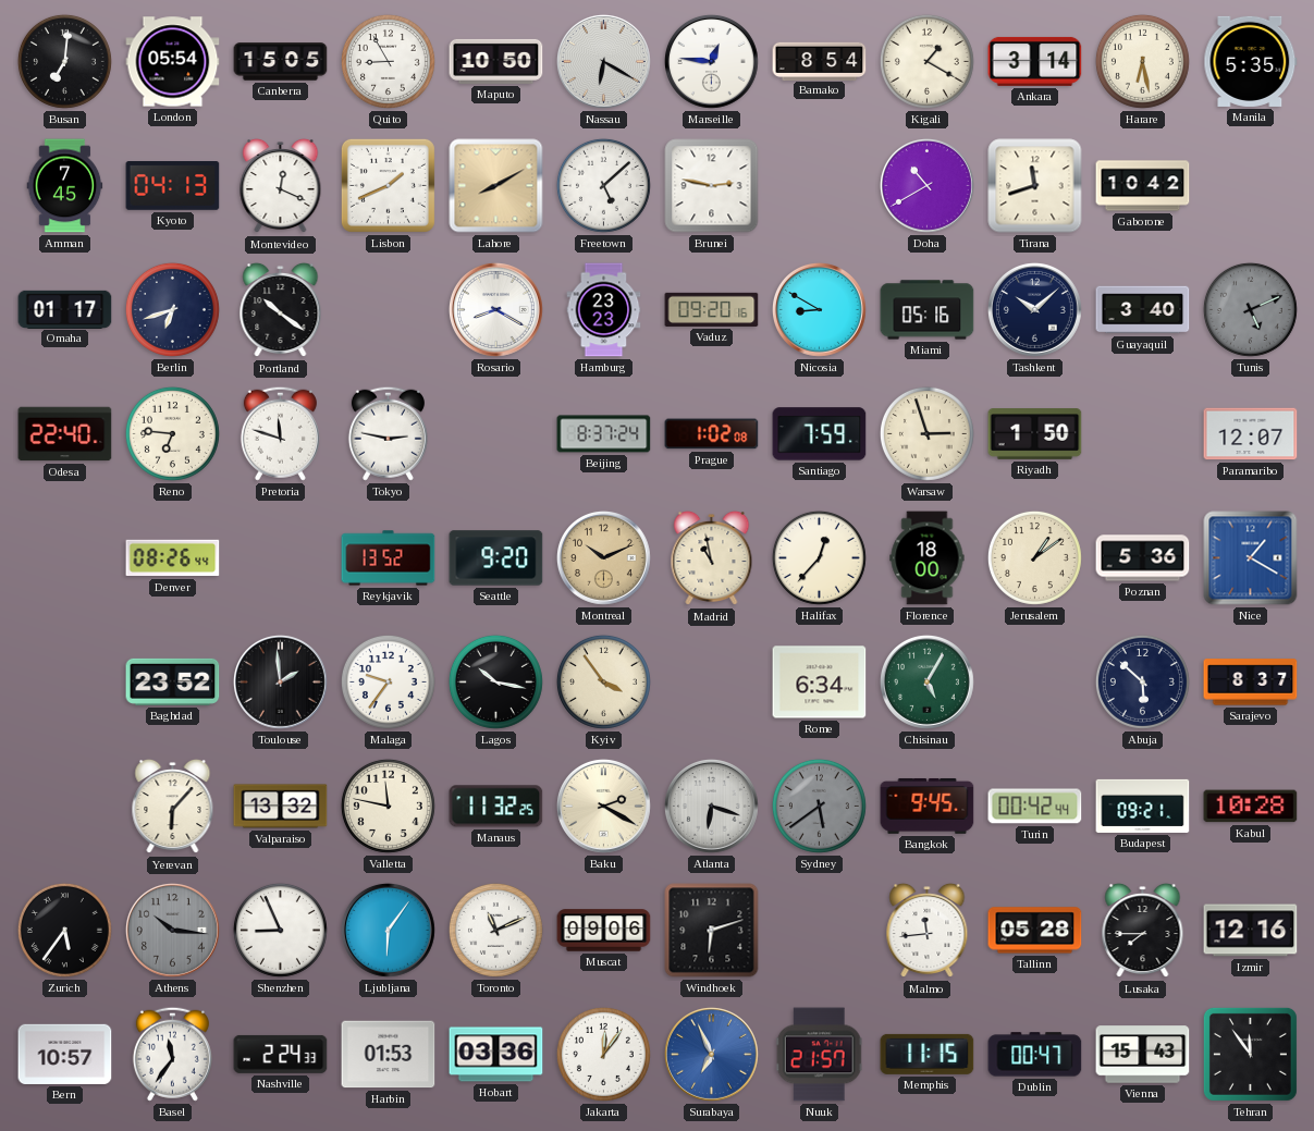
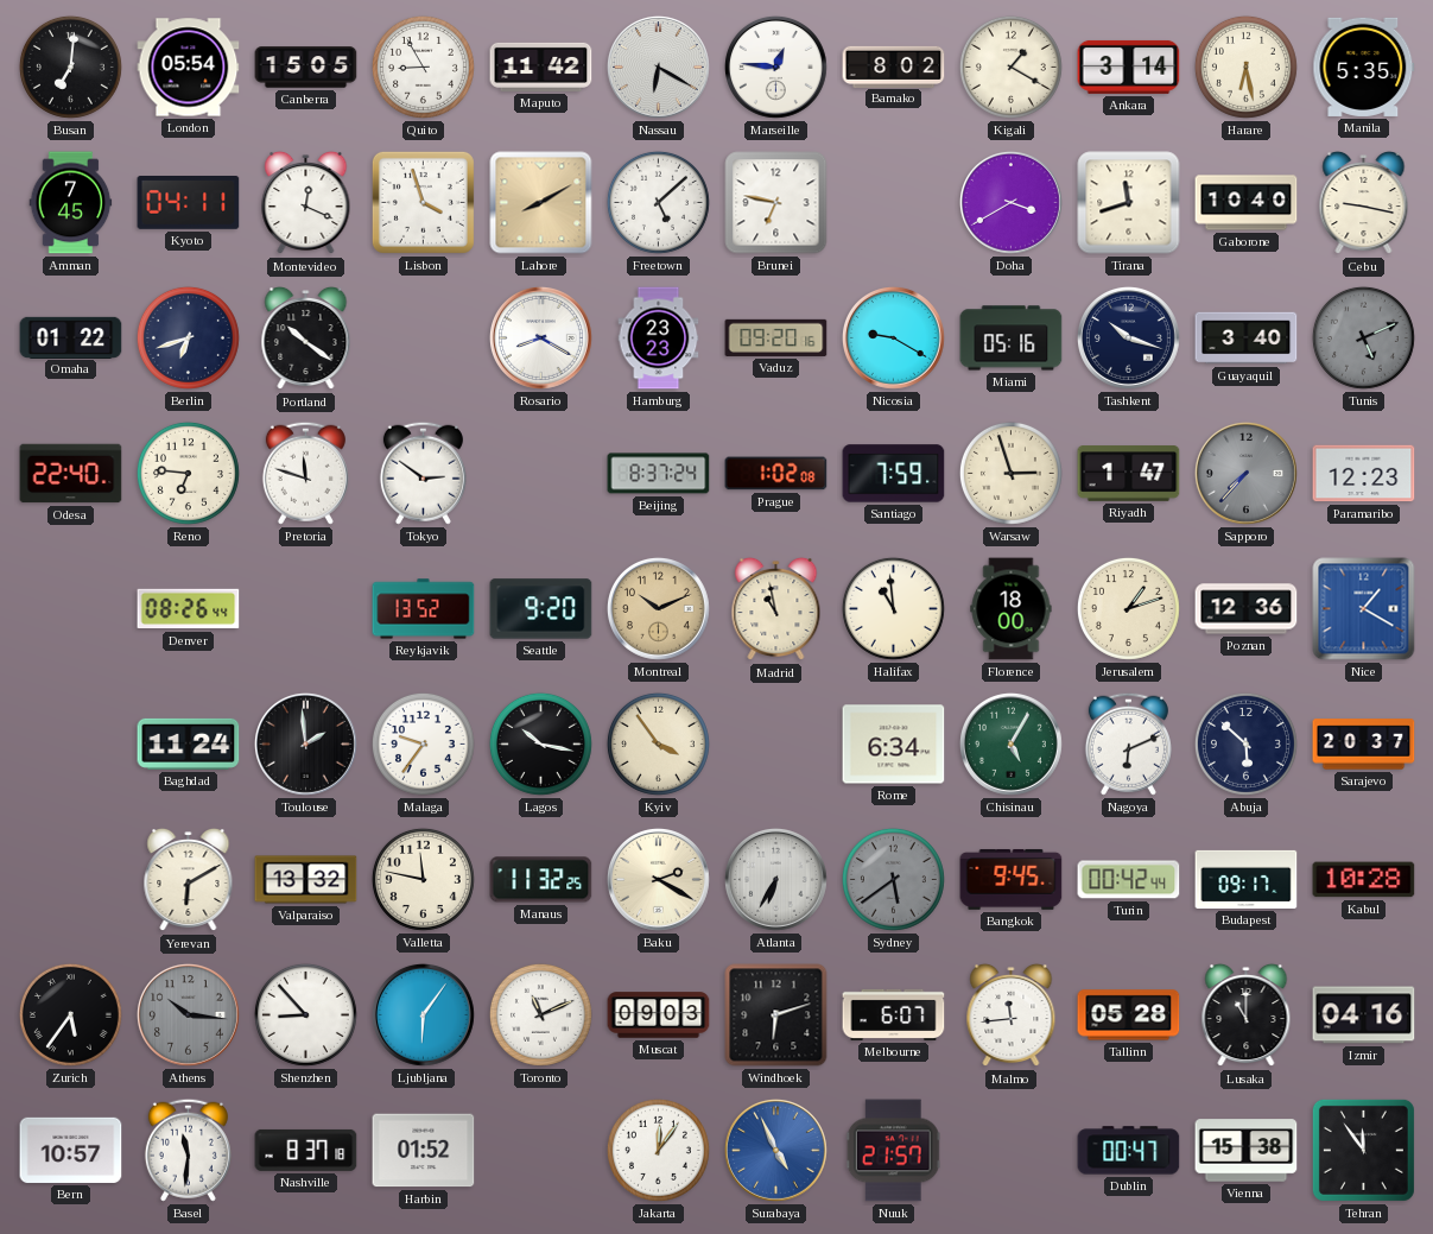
Maputo: 10:50 -> 11:42 (541, 67)
Bamako: 8:54 -> 8:02 (894, 67)
Kyoto: 04:13 -> 04:11 (189, 203)
Lisbon: 1:41 -> 3:57 (423, 202)
Brunei: 2:47 -> 6:47 (776, 203)
Doha: 10:40 -> 3:40 (1010, 202)
Gaborone: 10:42 -> 10:40 (1247, 203)
Cebu: none -> 9:17 (1364, 203)
Omaha: 01:17 -> 01:22 (71, 337)
Nicosia: 8:50 -> 9:20 (893, 337)
Tashkent: 10:08 -> 10:18 (1128, 337)
Tokyo: 2:47 -> 2:51 (423, 473)
Riyadh: 1:50 -> 1:47 (1129, 474)
Sapporo: none -> 7:37 (1245, 473)
Paramaribo: 12:07 -> 12:23 (1364, 474)
Halifax: 12:37 -> 10:59 (893, 608)
Jerusalem: 1:09 -> 1:12 (1128, 608)
Poznan: 5:36 -> 12:36 (1247, 609)
Baghdad: 23:52 -> 11:24 (189, 743)
Nagoya: none -> 6:11 (1128, 743)
Sarajevo: 8:37 -> 20:37 (1364, 745)
Yerevan: 6:07 -> 6:10 (189, 880)
Atlanta: 6:18 -> 6:35 (775, 879)
Budapest: 09:21 -> 09:17 (1247, 879)
Shenzhen: 8:56 -> 8:53 (305, 1014)
Muscat: 09:06 -> 09:03 (659, 1015)
Melbourne: none -> 6:07 (894, 1014)
Lusaka: 7:45 -> 11:00 (1247, 1015)
Izmir: 12:16 -> 04:16 (1364, 1015)
Basel: 11:36 -> 11:31 (188, 1150)
Nashville: 2:24 -> 8:37 (306, 1150)
Harbin: 01:53 -> 01:52 (424, 1151)
Hobart: 03:36 -> none (496, 1055)
Surabaya: 6:56 -> 4:56 (775, 1150)
Memphis: 11:15 -> none (928, 1054)
Vienna: 15:43 -> 15:38 (1247, 1151)
